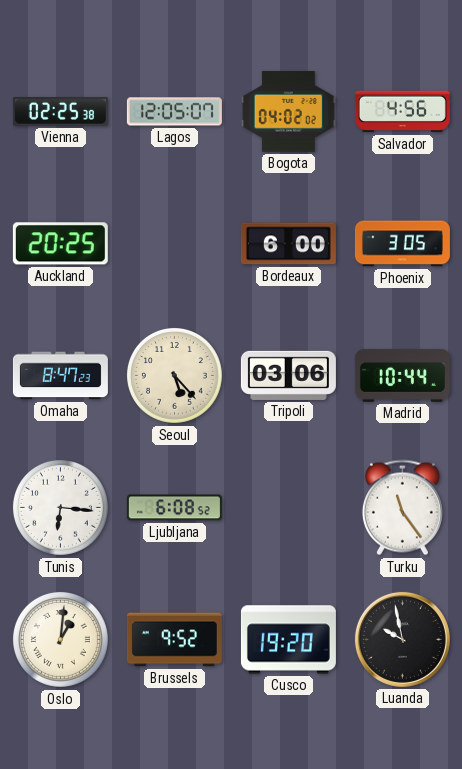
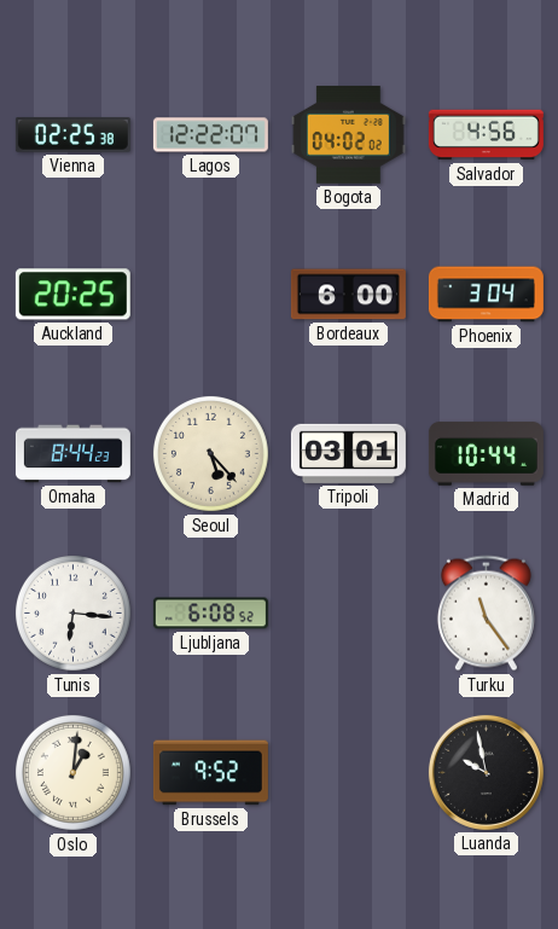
Lagos: 12:05 -> 12:22 (210, 135)
Phoenix: 3:05 -> 3:04 (486, 295)
Omaha: 8:47 -> 8:44 (72, 454)
Tripoli: 03:06 -> 03:01 (348, 453)
Cusco: 19:20 -> none (288, 640)
